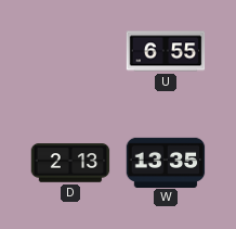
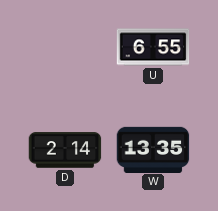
D: 2:13 -> 2:14 (65, 150)
